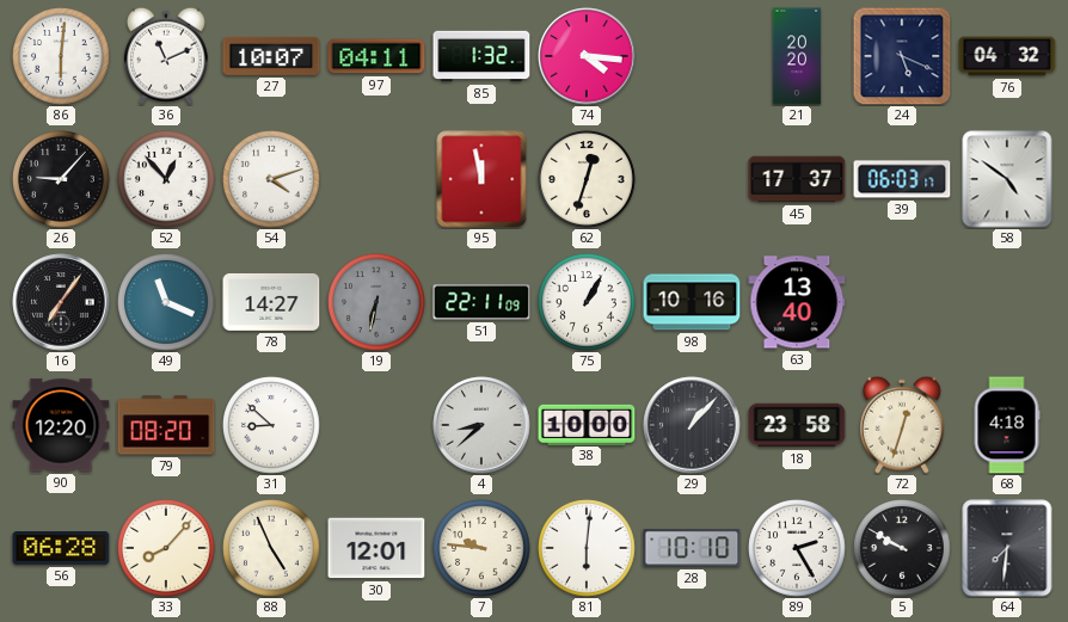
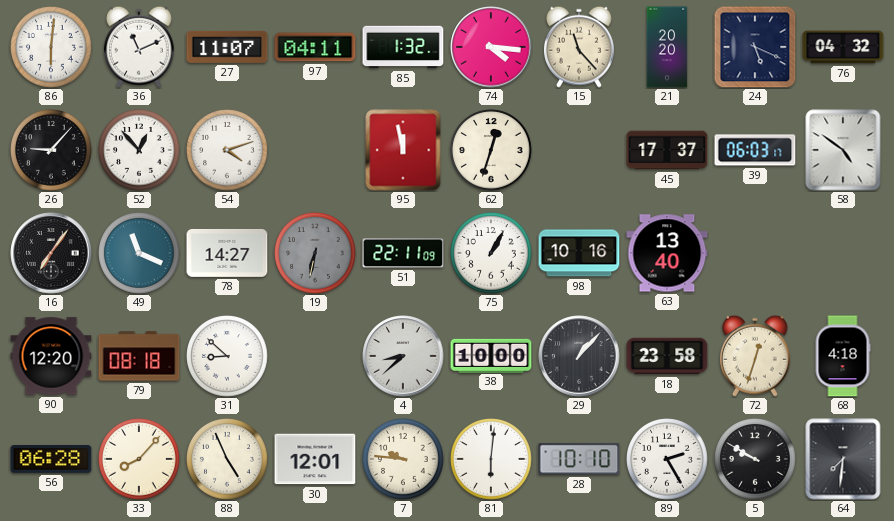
27: 10:07 -> 11:07 (227, 47)
15: none -> 11:23 (579, 47)
79: 08:20 -> 08:18 (139, 356)
